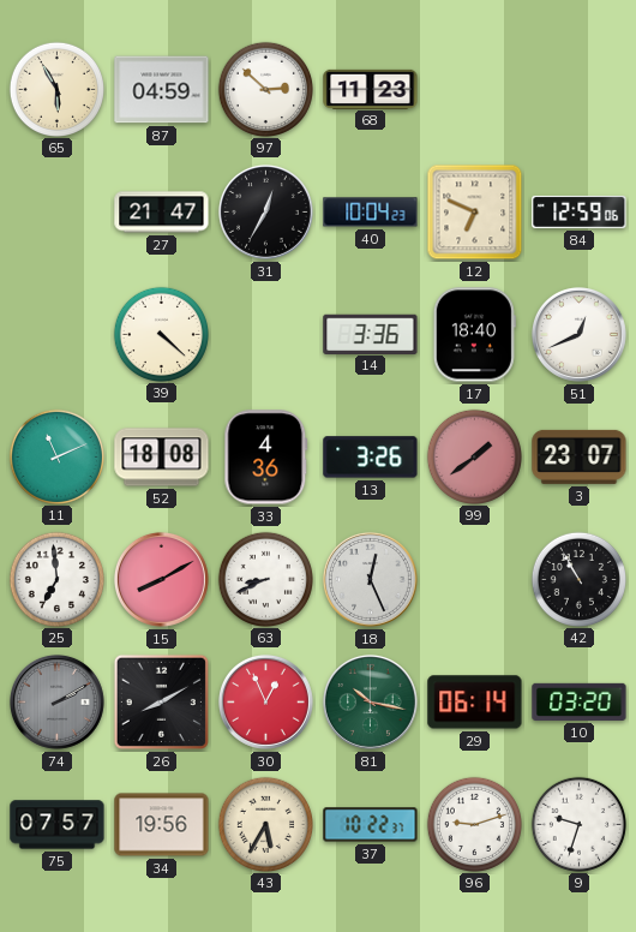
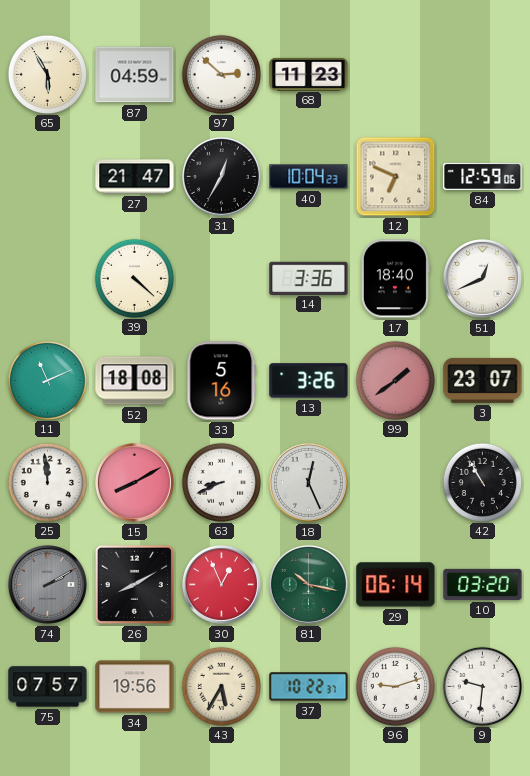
33: 4:36 -> 5:16 (222, 381)
25: 6:59 -> 11:59 (47, 482)
9: 9:33 -> 9:31 (482, 686)
